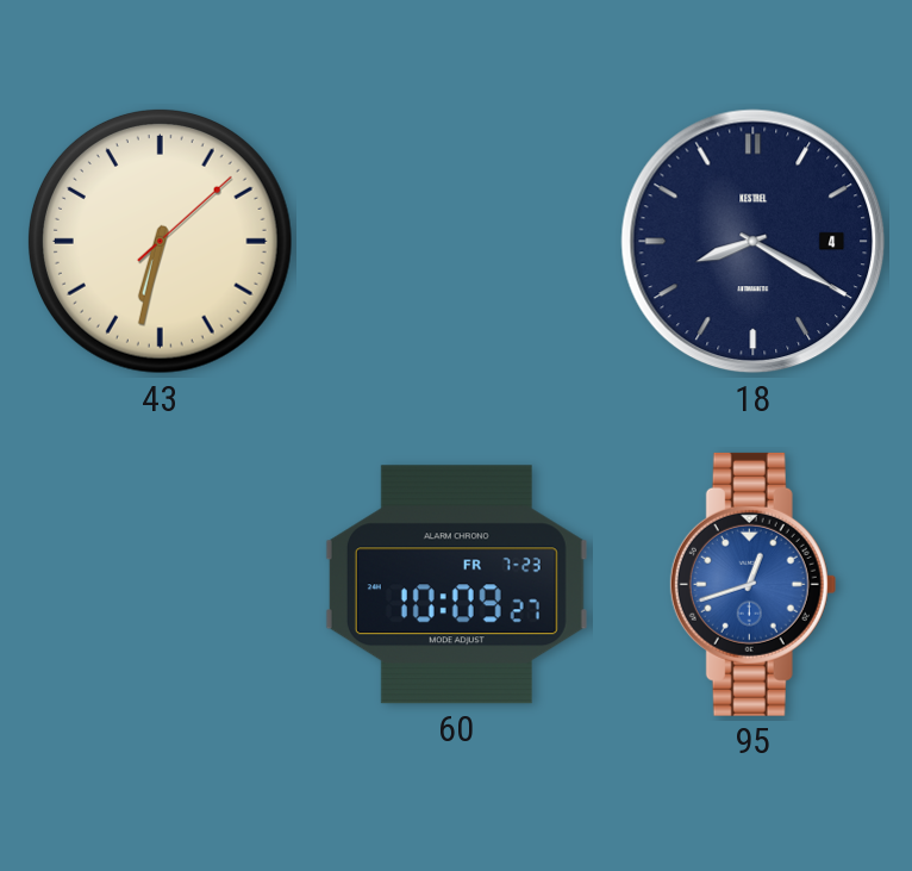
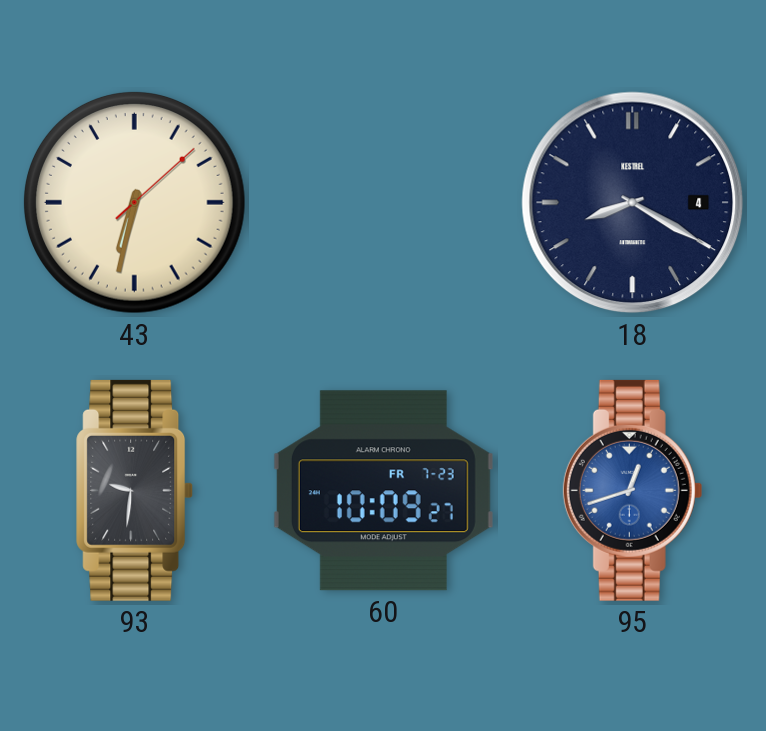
93: none -> 9:31 (135, 490)
